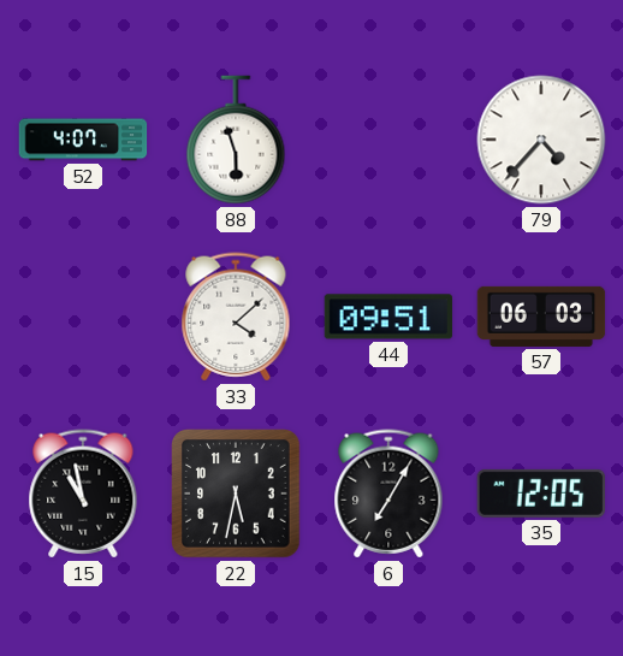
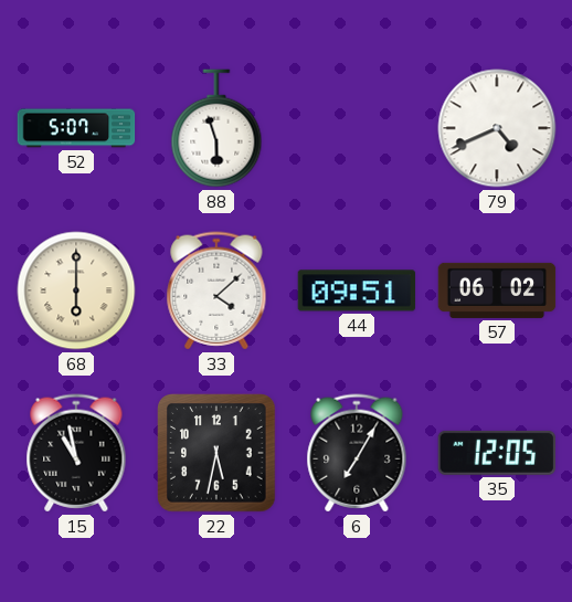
52: 4:07 -> 5:07 (76, 128)
79: 4:37 -> 4:41 (497, 128)
68: none -> 6:00 (76, 291)
57: 06:03 -> 06:02 (497, 291)
